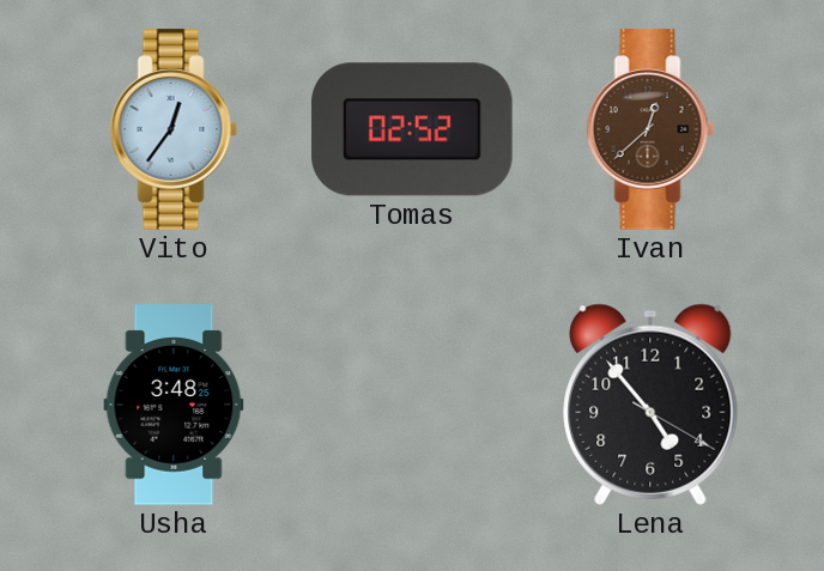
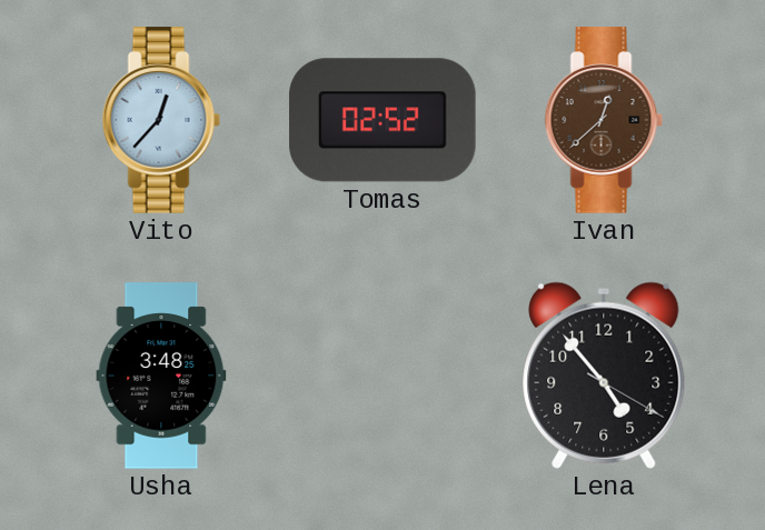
Vito: 12:36 -> 12:37 (161, 120)
